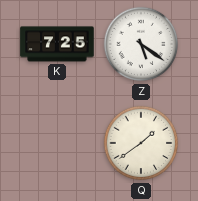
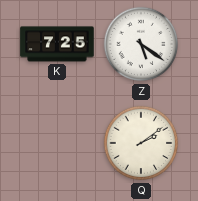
Q: 1:39 -> 2:09 (141, 143)
